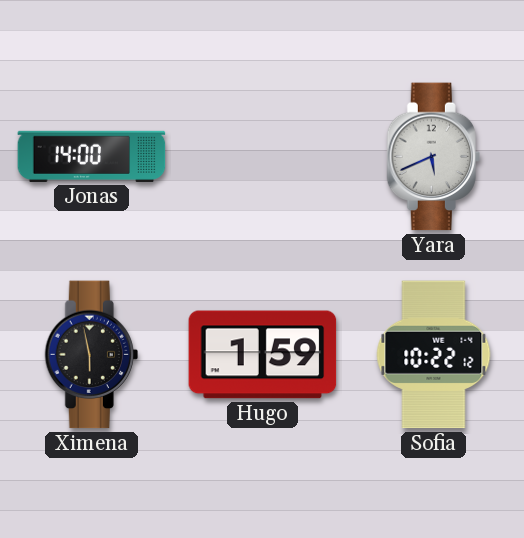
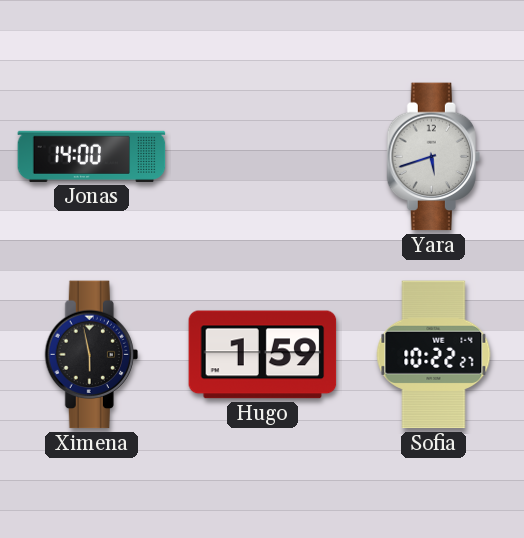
Yara: 5:41 -> 5:42 (433, 157)
Sofia: 10:22:12 -> 10:22:27 (434, 355)
